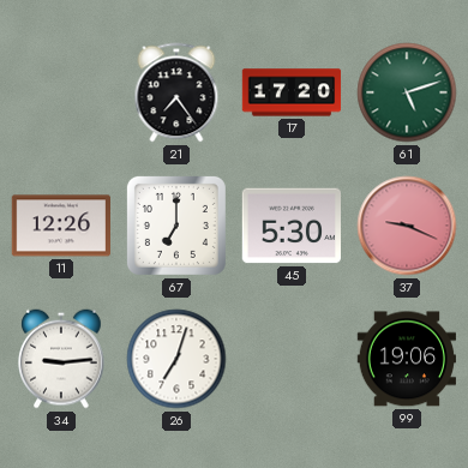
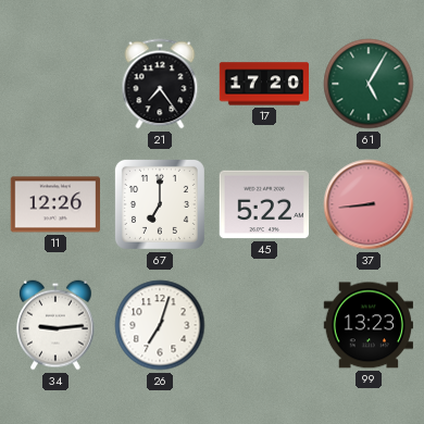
61: 5:12 -> 5:05 (369, 84)
45: 5:30 -> 5:22 (263, 204)
37: 9:19 -> 8:44 (369, 204)
99: 19:06 -> 13:23 (367, 325)
